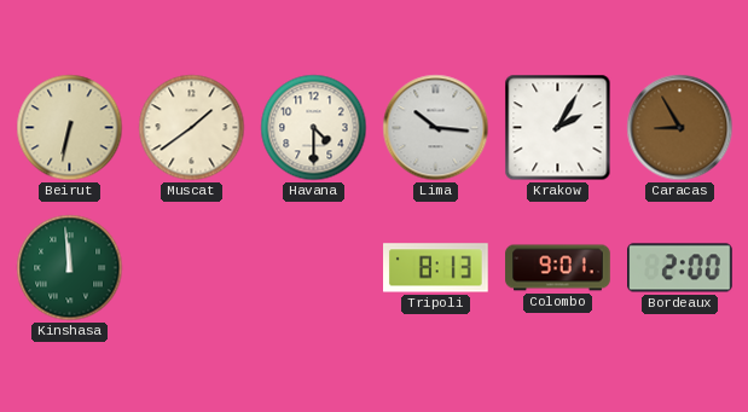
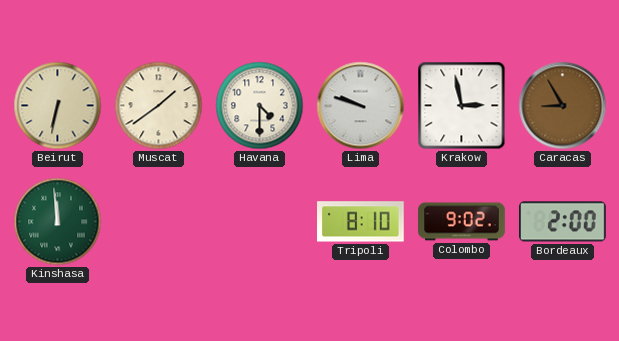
Lima: 10:16 -> 9:48 (361, 106)
Krakow: 2:05 -> 2:58 (462, 106)
Tripoli: 8:13 -> 8:10 (361, 222)
Colombo: 9:01 -> 9:02 (462, 222)
